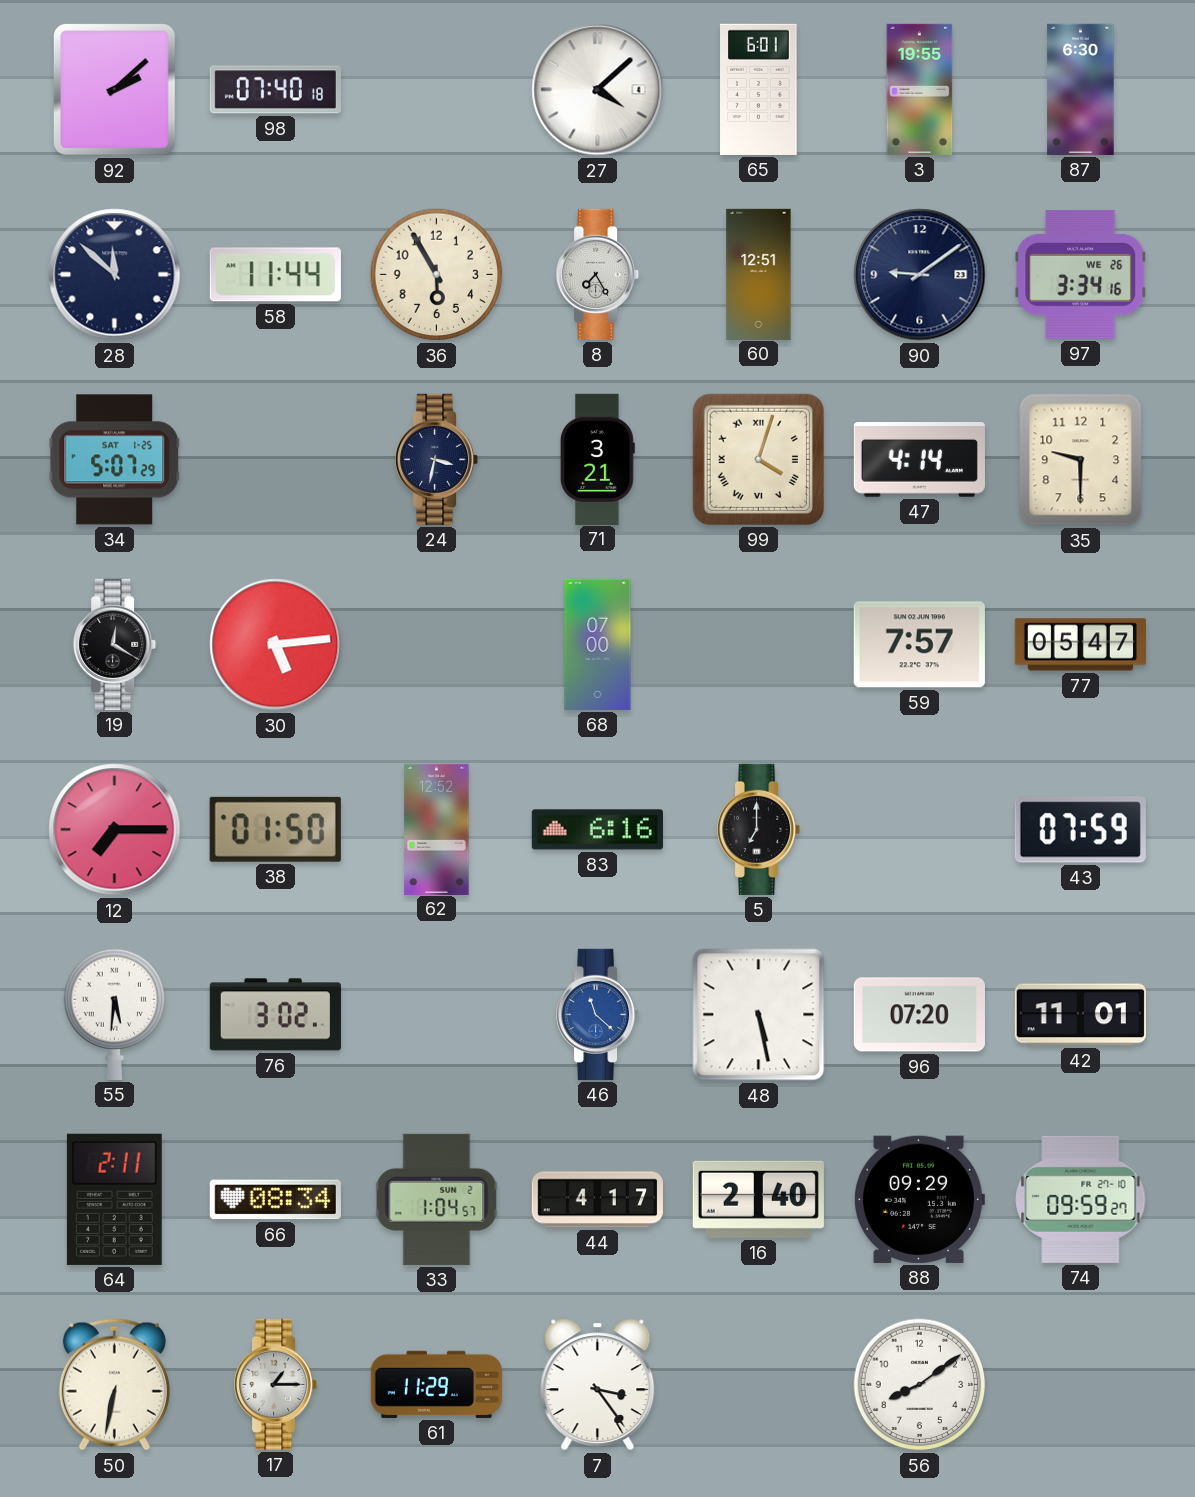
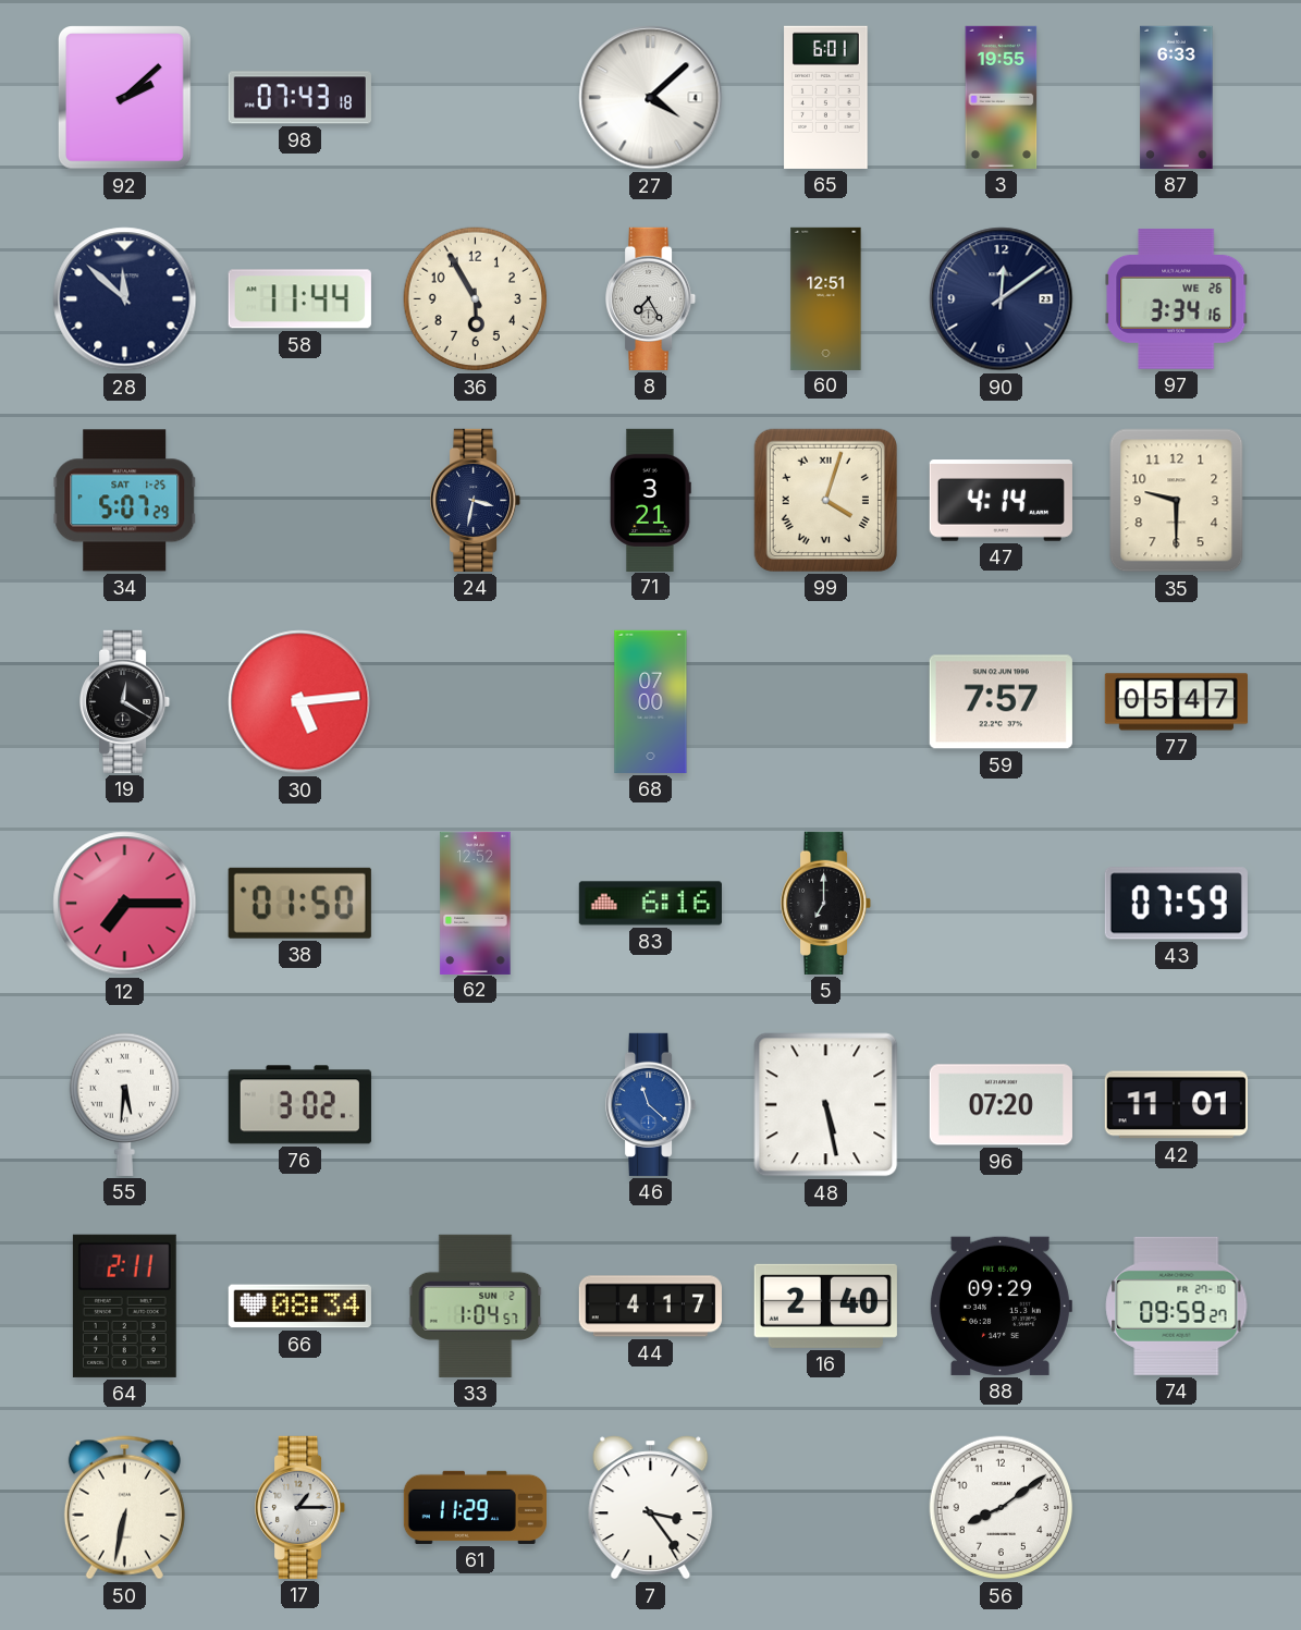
98: 07:40 -> 07:43 (299, 98)
87: 6:30 -> 6:33 (1177, 97)
90: 9:09 -> 12:09 (1002, 299)
